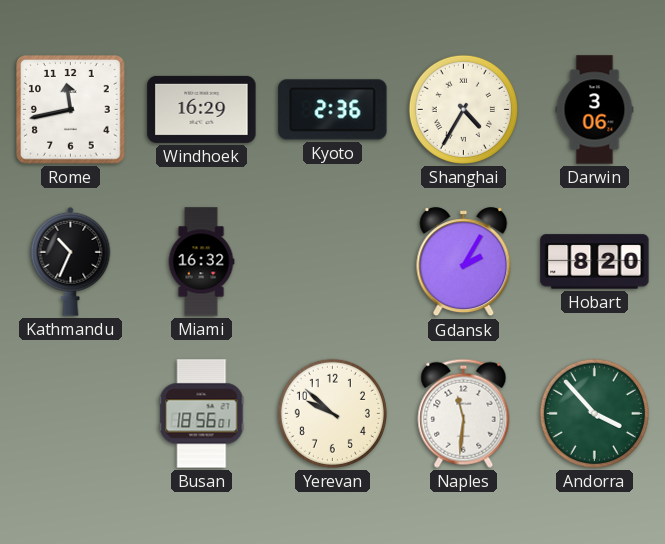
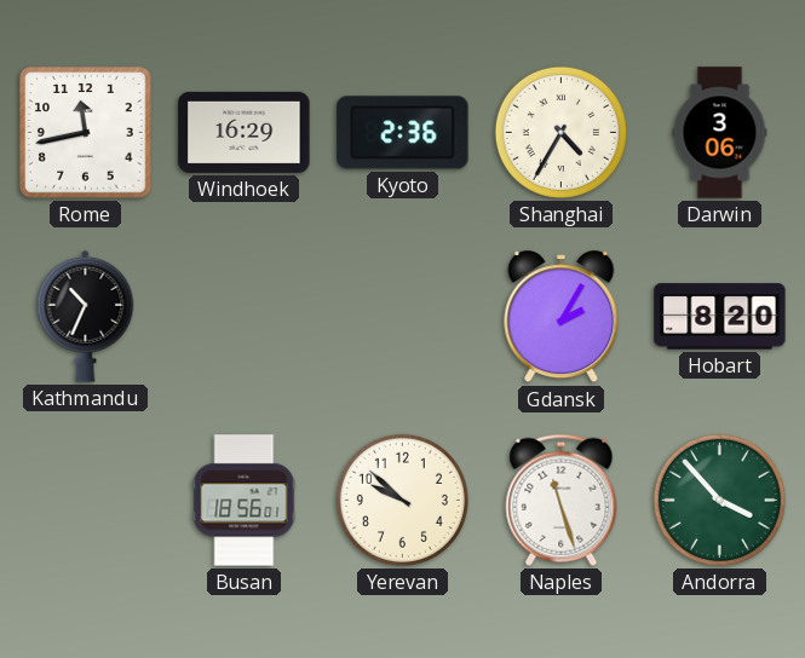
Miami: 16:32 -> none (201, 262)
Naples: 11:31 -> 11:27 (562, 500)
